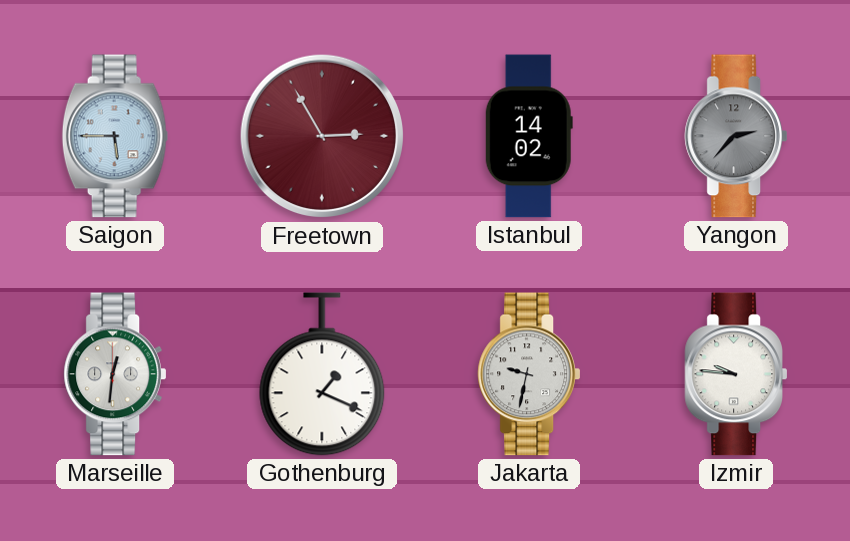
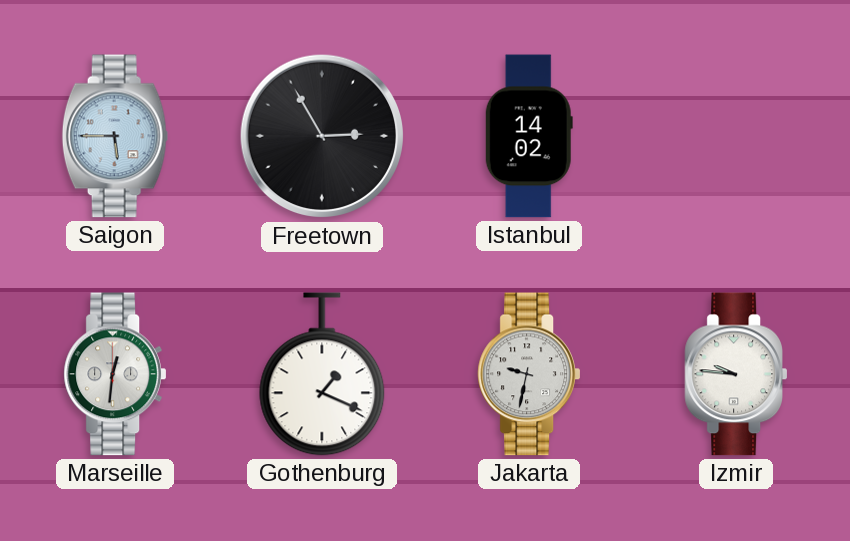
Freetown dial: burgundy -> black (322, 136)
Yangon: 2:37 -> none (735, 136)
